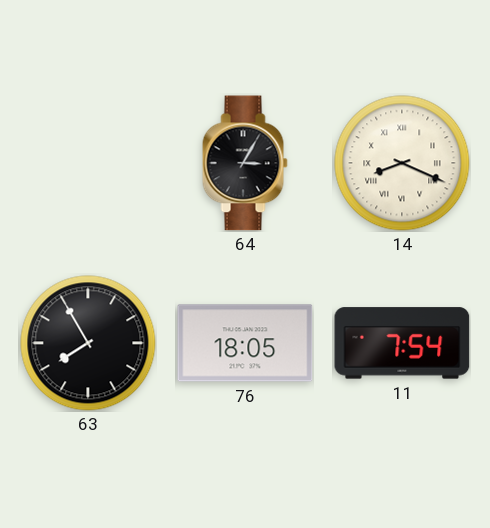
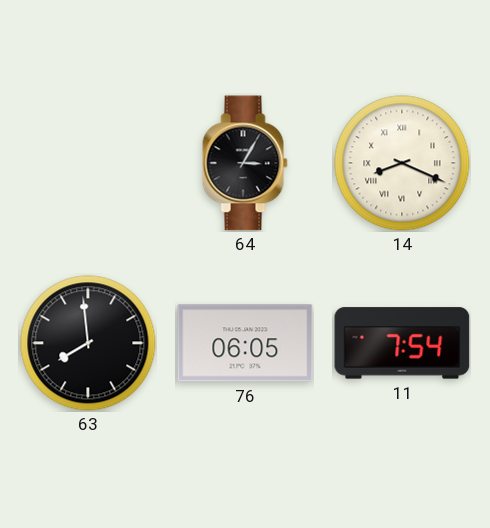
63: 7:55 -> 7:59 (88, 343)
76: 18:05 -> 06:05 (245, 343)
